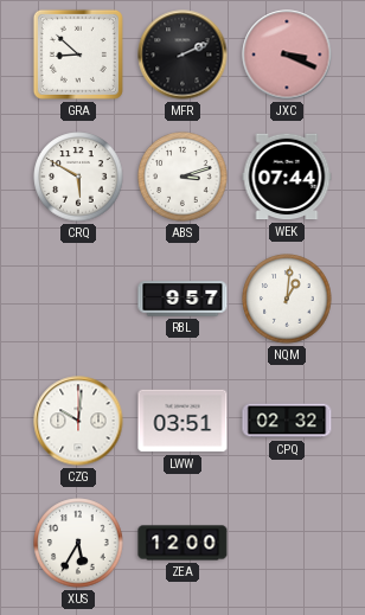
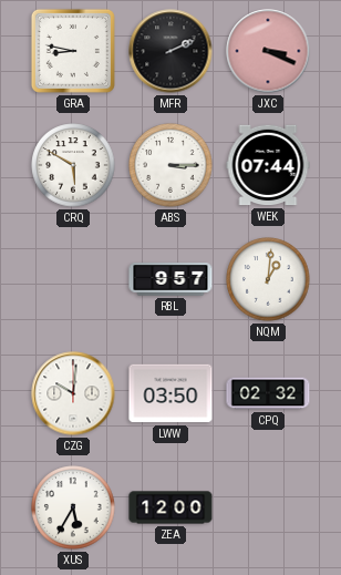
GRA: 8:52 -> 8:47 (73, 51)
ABS: 3:12 -> 3:15 (170, 165)
LWW: 03:51 -> 03:50 (170, 393)
